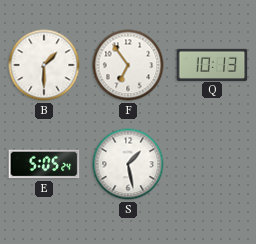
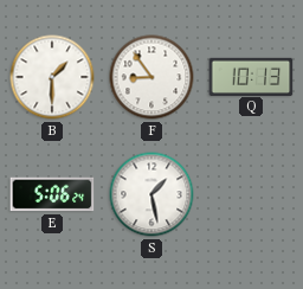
F: 6:54 -> 8:54 (151, 77)
E: 5:05 -> 5:06 (52, 194)
